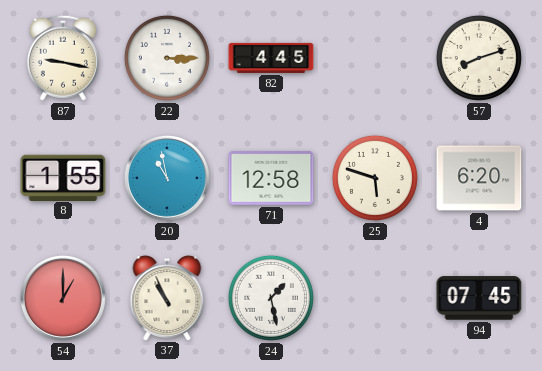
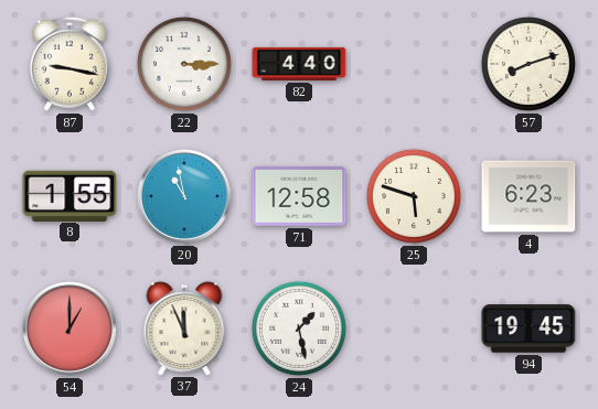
82: 4:45 -> 4:40 (299, 64)
4: 6:20 -> 6:23 (528, 196)
37: 10:56 -> 11:56 (184, 329)
94: 07:45 -> 19:45 (528, 329)
